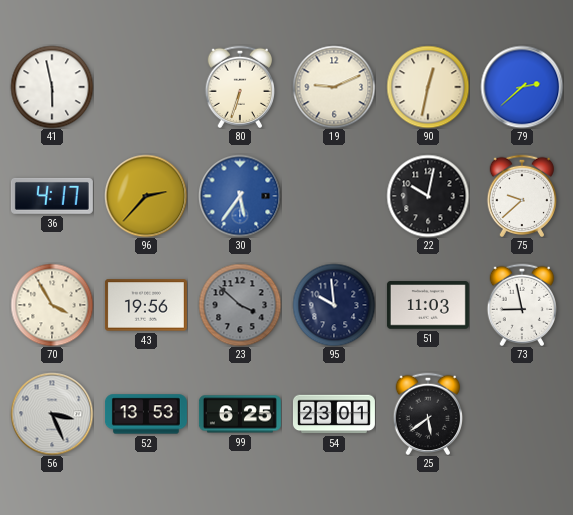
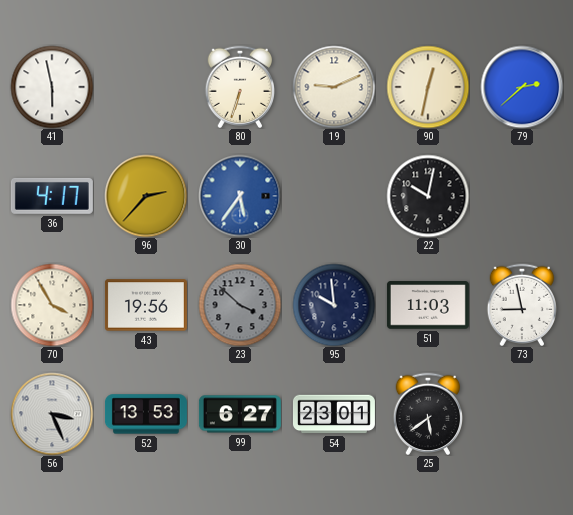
75: 9:38 -> none (521, 195)
99: 6:25 -> 6:27 (240, 414)
